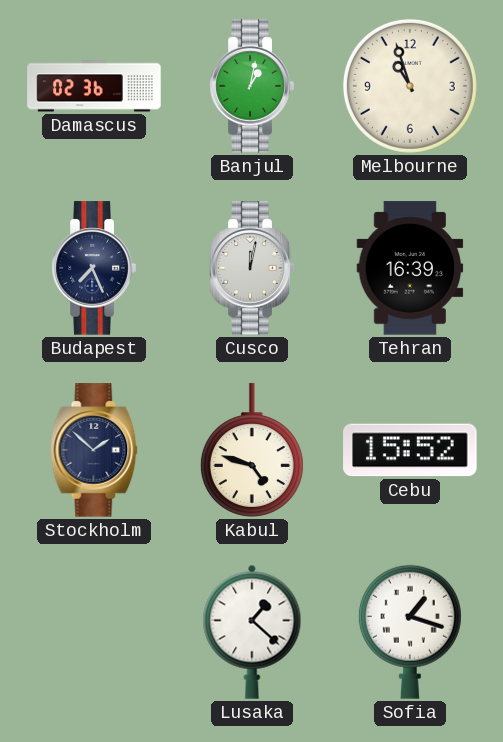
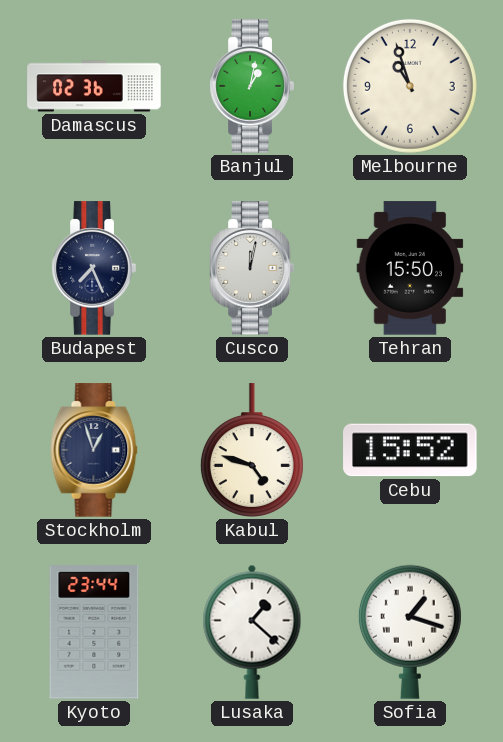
Tehran: 16:39 -> 15:50 (410, 268)
Stockholm: 1:52 -> 12:57 (94, 450)
Kyoto: none -> 23:44 (94, 632)
